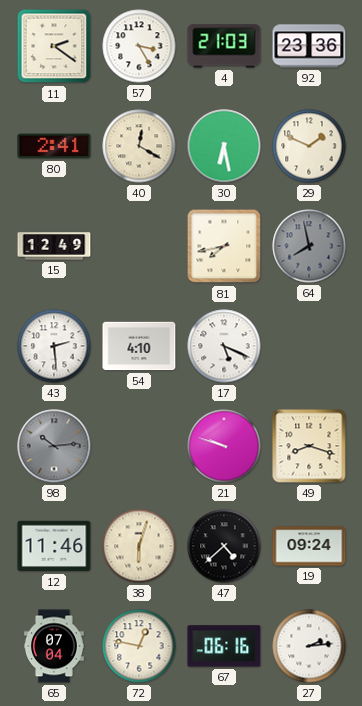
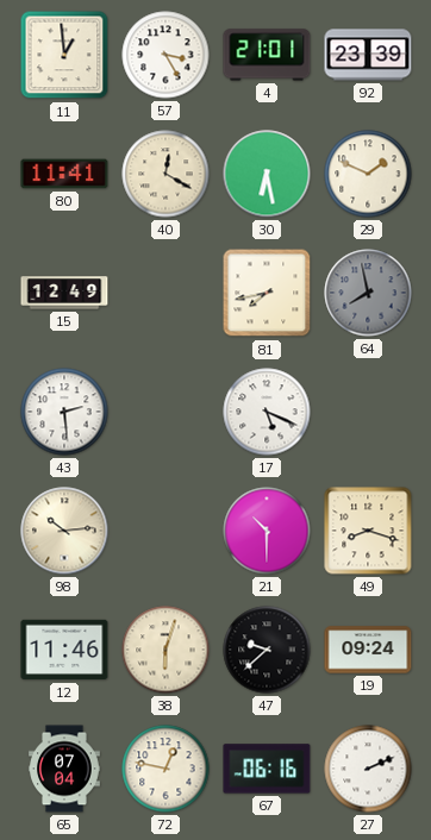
11: 2:21 -> 12:59 (64, 55)
4: 21:03 -> 21:01 (267, 55)
92: 23:36 -> 23:39 (368, 55)
80: 2:41 -> 11:41 (64, 174)
54: 4:10 -> none (139, 346)
98 dial: grey -> cream (64, 531)
21: 9:48 -> 10:30 (267, 531)
47: 4:38 -> 9:38 (267, 650)
27: 2:14 -> 2:11 (368, 769)
